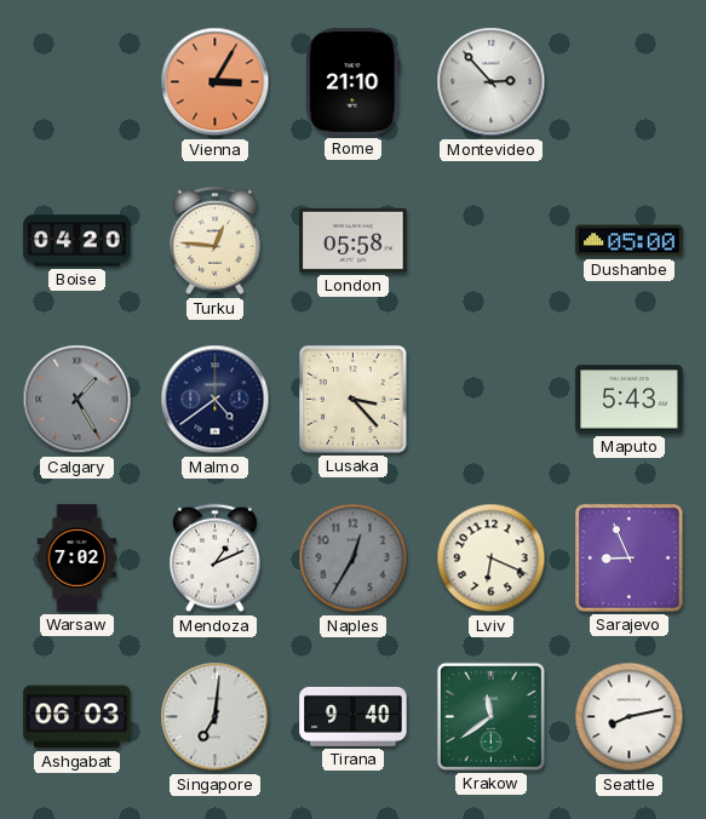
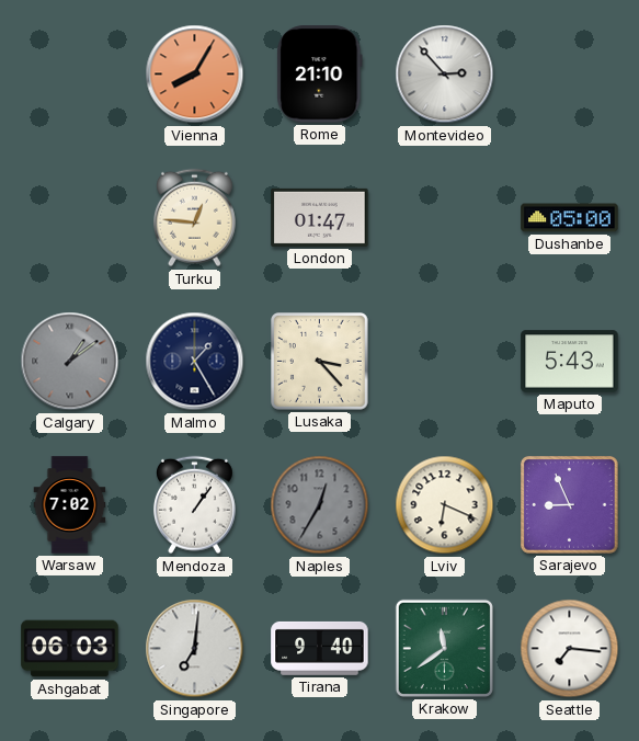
Vienna: 3:05 -> 8:05 (195, 75)
Boise: 04:20 -> none (78, 241)
London: 05:58 -> 01:47 (320, 217)
Calgary: 1:25 -> 1:09 (70, 362)
Malmo: 4:39 -> 1:25 (195, 362)
Mendoza: 1:11 -> 1:06 (194, 505)
Seattle: 8:13 -> 7:16 (570, 649)
